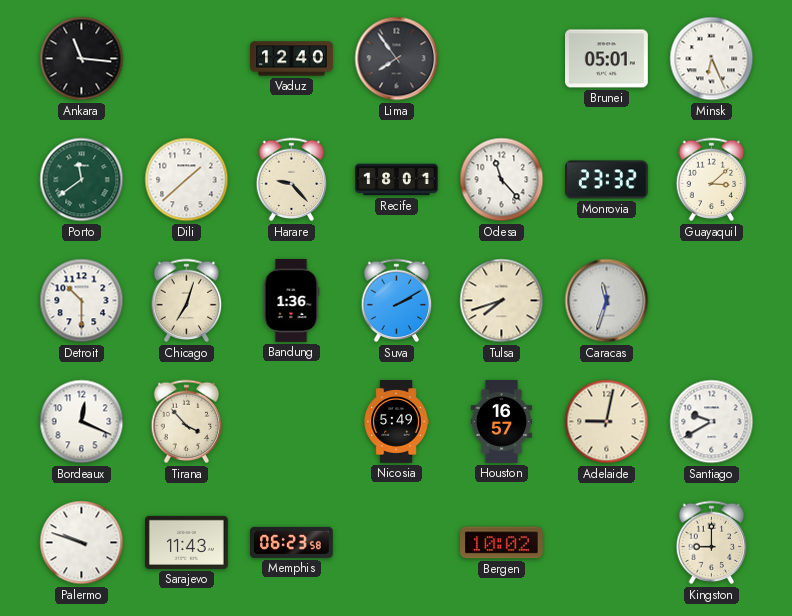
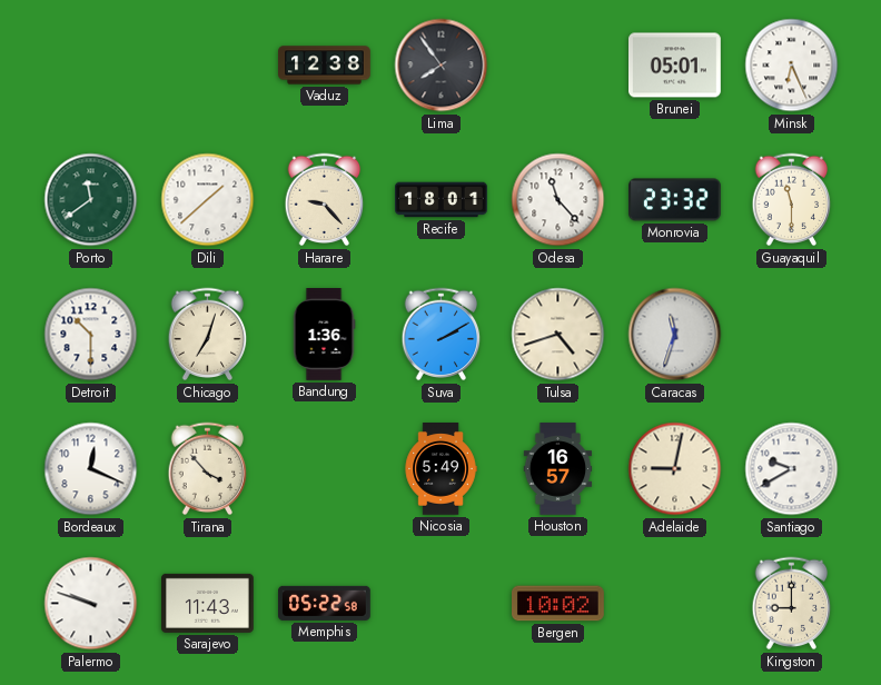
Ankara: 11:16 -> none (82, 59)
Vaduz: 12:40 -> 12:38 (325, 66)
Guayaquil: 3:08 -> 11:30 (792, 200)
Tulsa: 7:42 -> 4:42 (558, 335)
Memphis: 06:23 -> 05:22 (325, 603)
